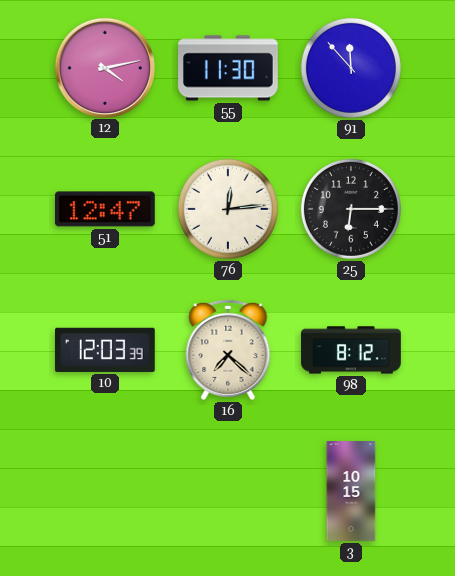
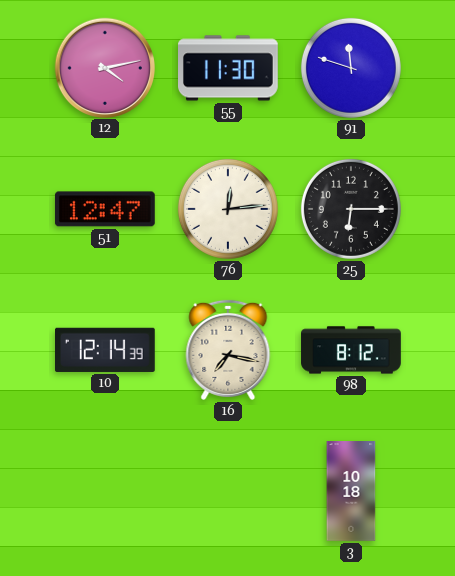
91: 11:53 -> 11:48 (351, 68)
10: 12:03 -> 12:14 (106, 350)
16: 7:22 -> 7:17 (228, 350)
3: 10:15 -> 10:18 (351, 491)
